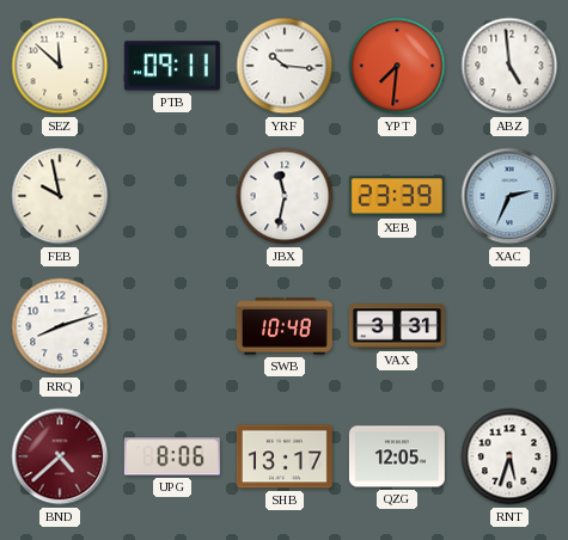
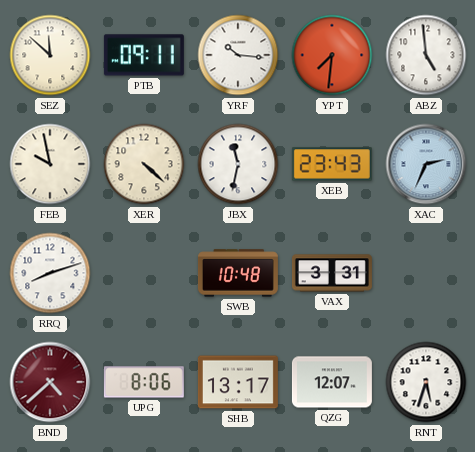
XER: none -> 4:22 (144, 164)
XEB: 23:39 -> 23:43 (332, 164)
QZG: 12:05 -> 12:07 (332, 382)
